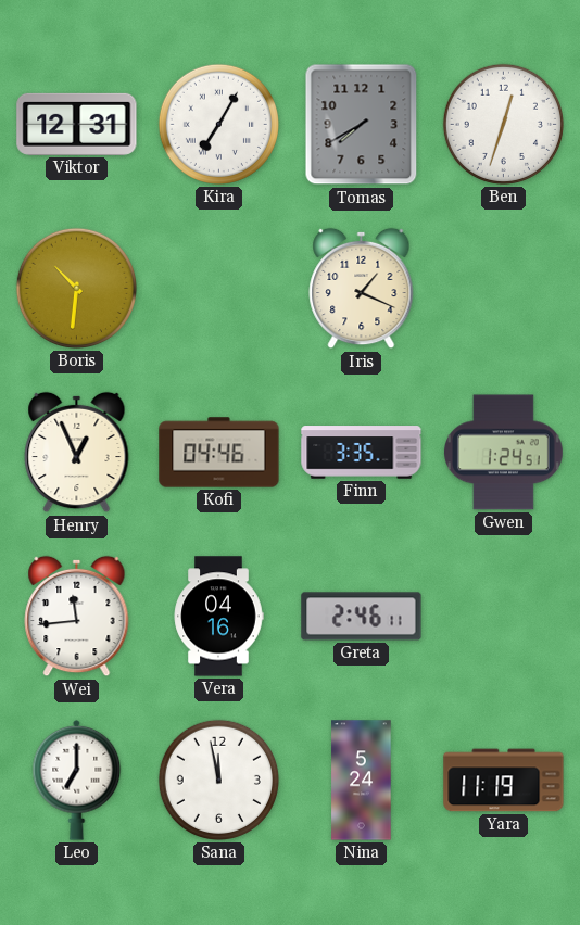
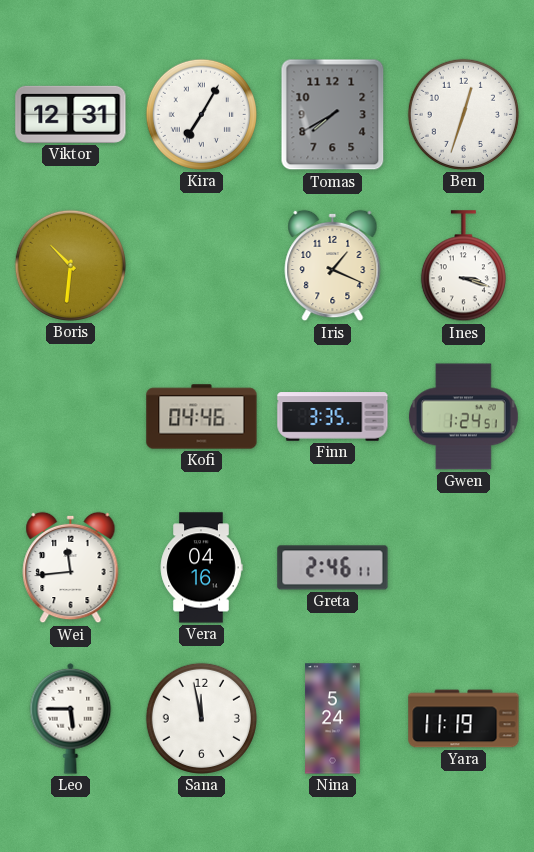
Ines: none -> 3:18 (463, 266)
Henry: 12:56 -> none (77, 453)
Leo: 7:00 -> 5:45 (71, 718)
